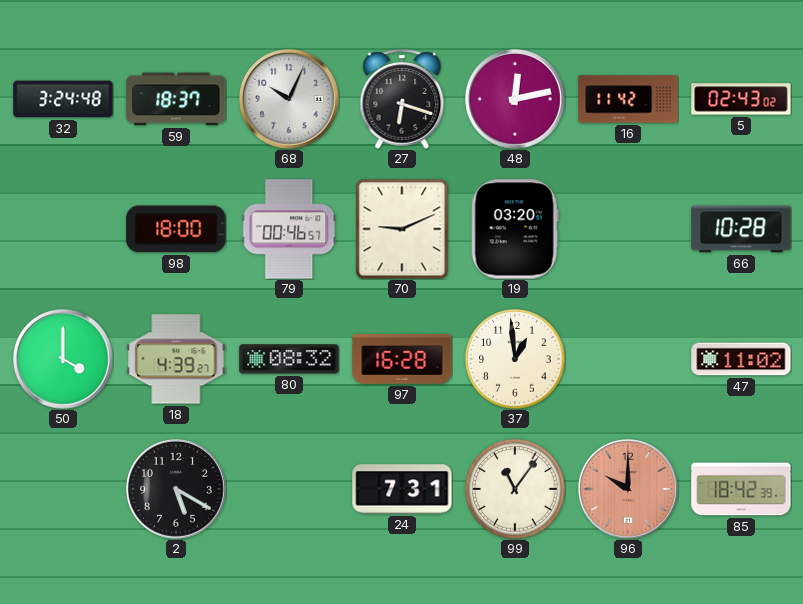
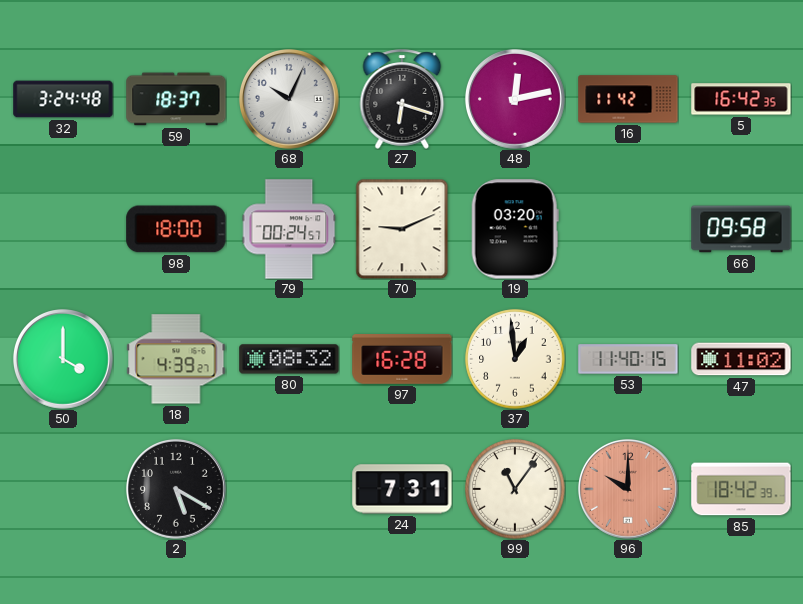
5: 02:43 -> 16:42 (741, 99)
79: 00:46 -> 00:24 (289, 229)
66: 10:28 -> 09:58 (741, 229)
53: none -> 11:40 (628, 359)
